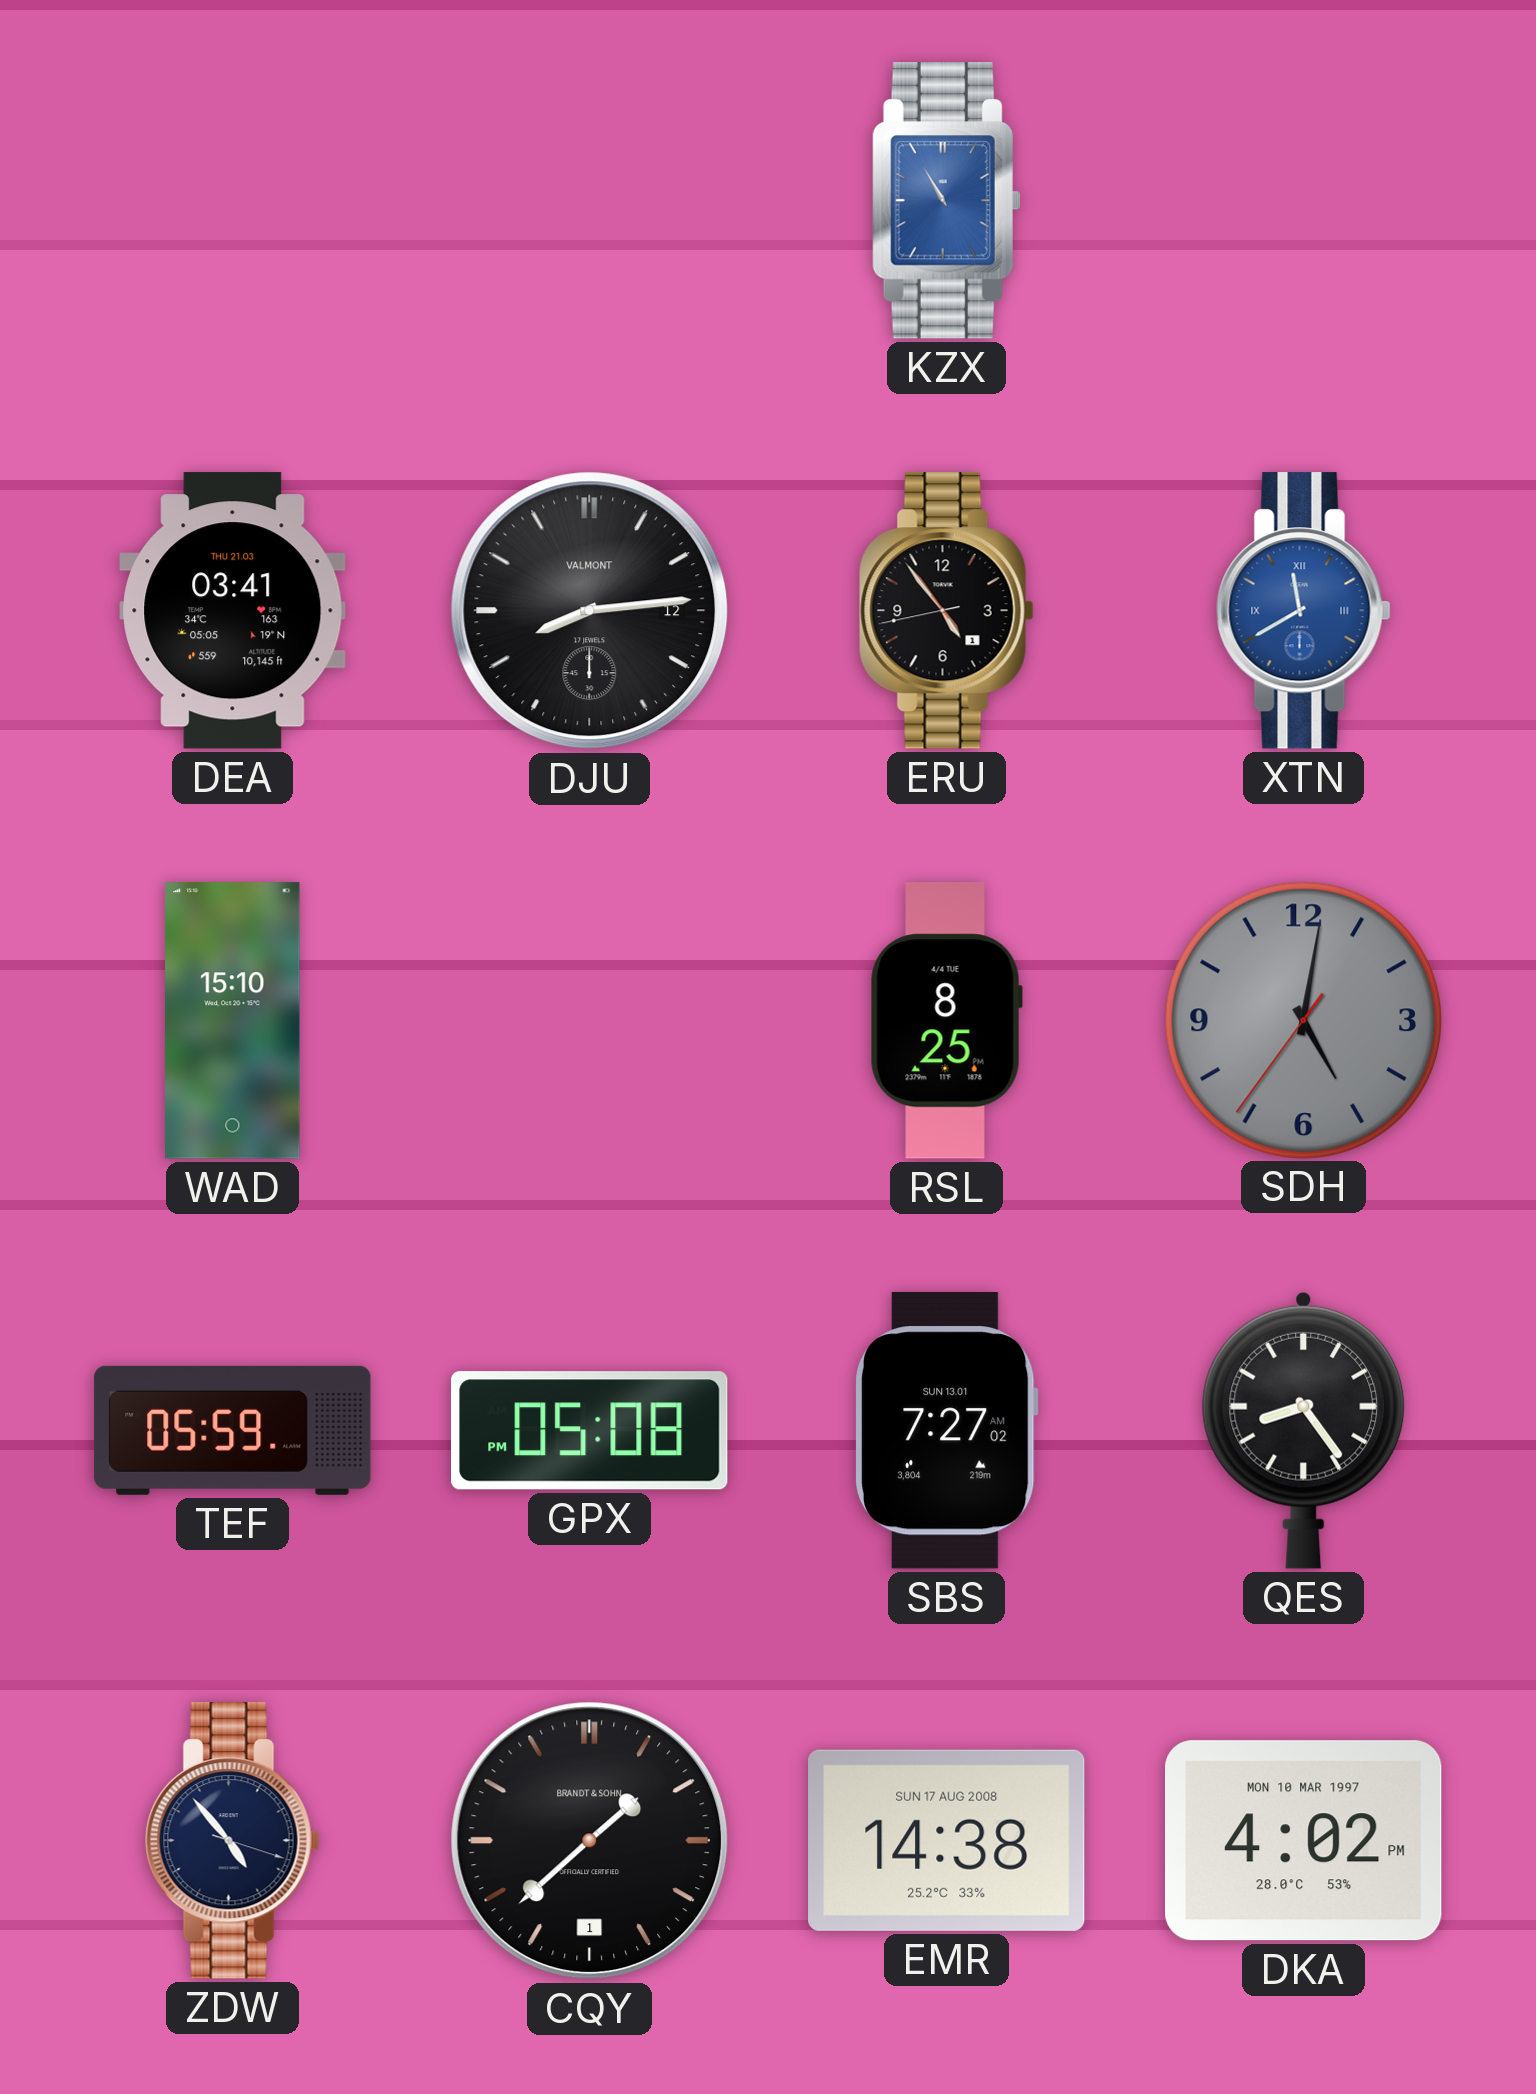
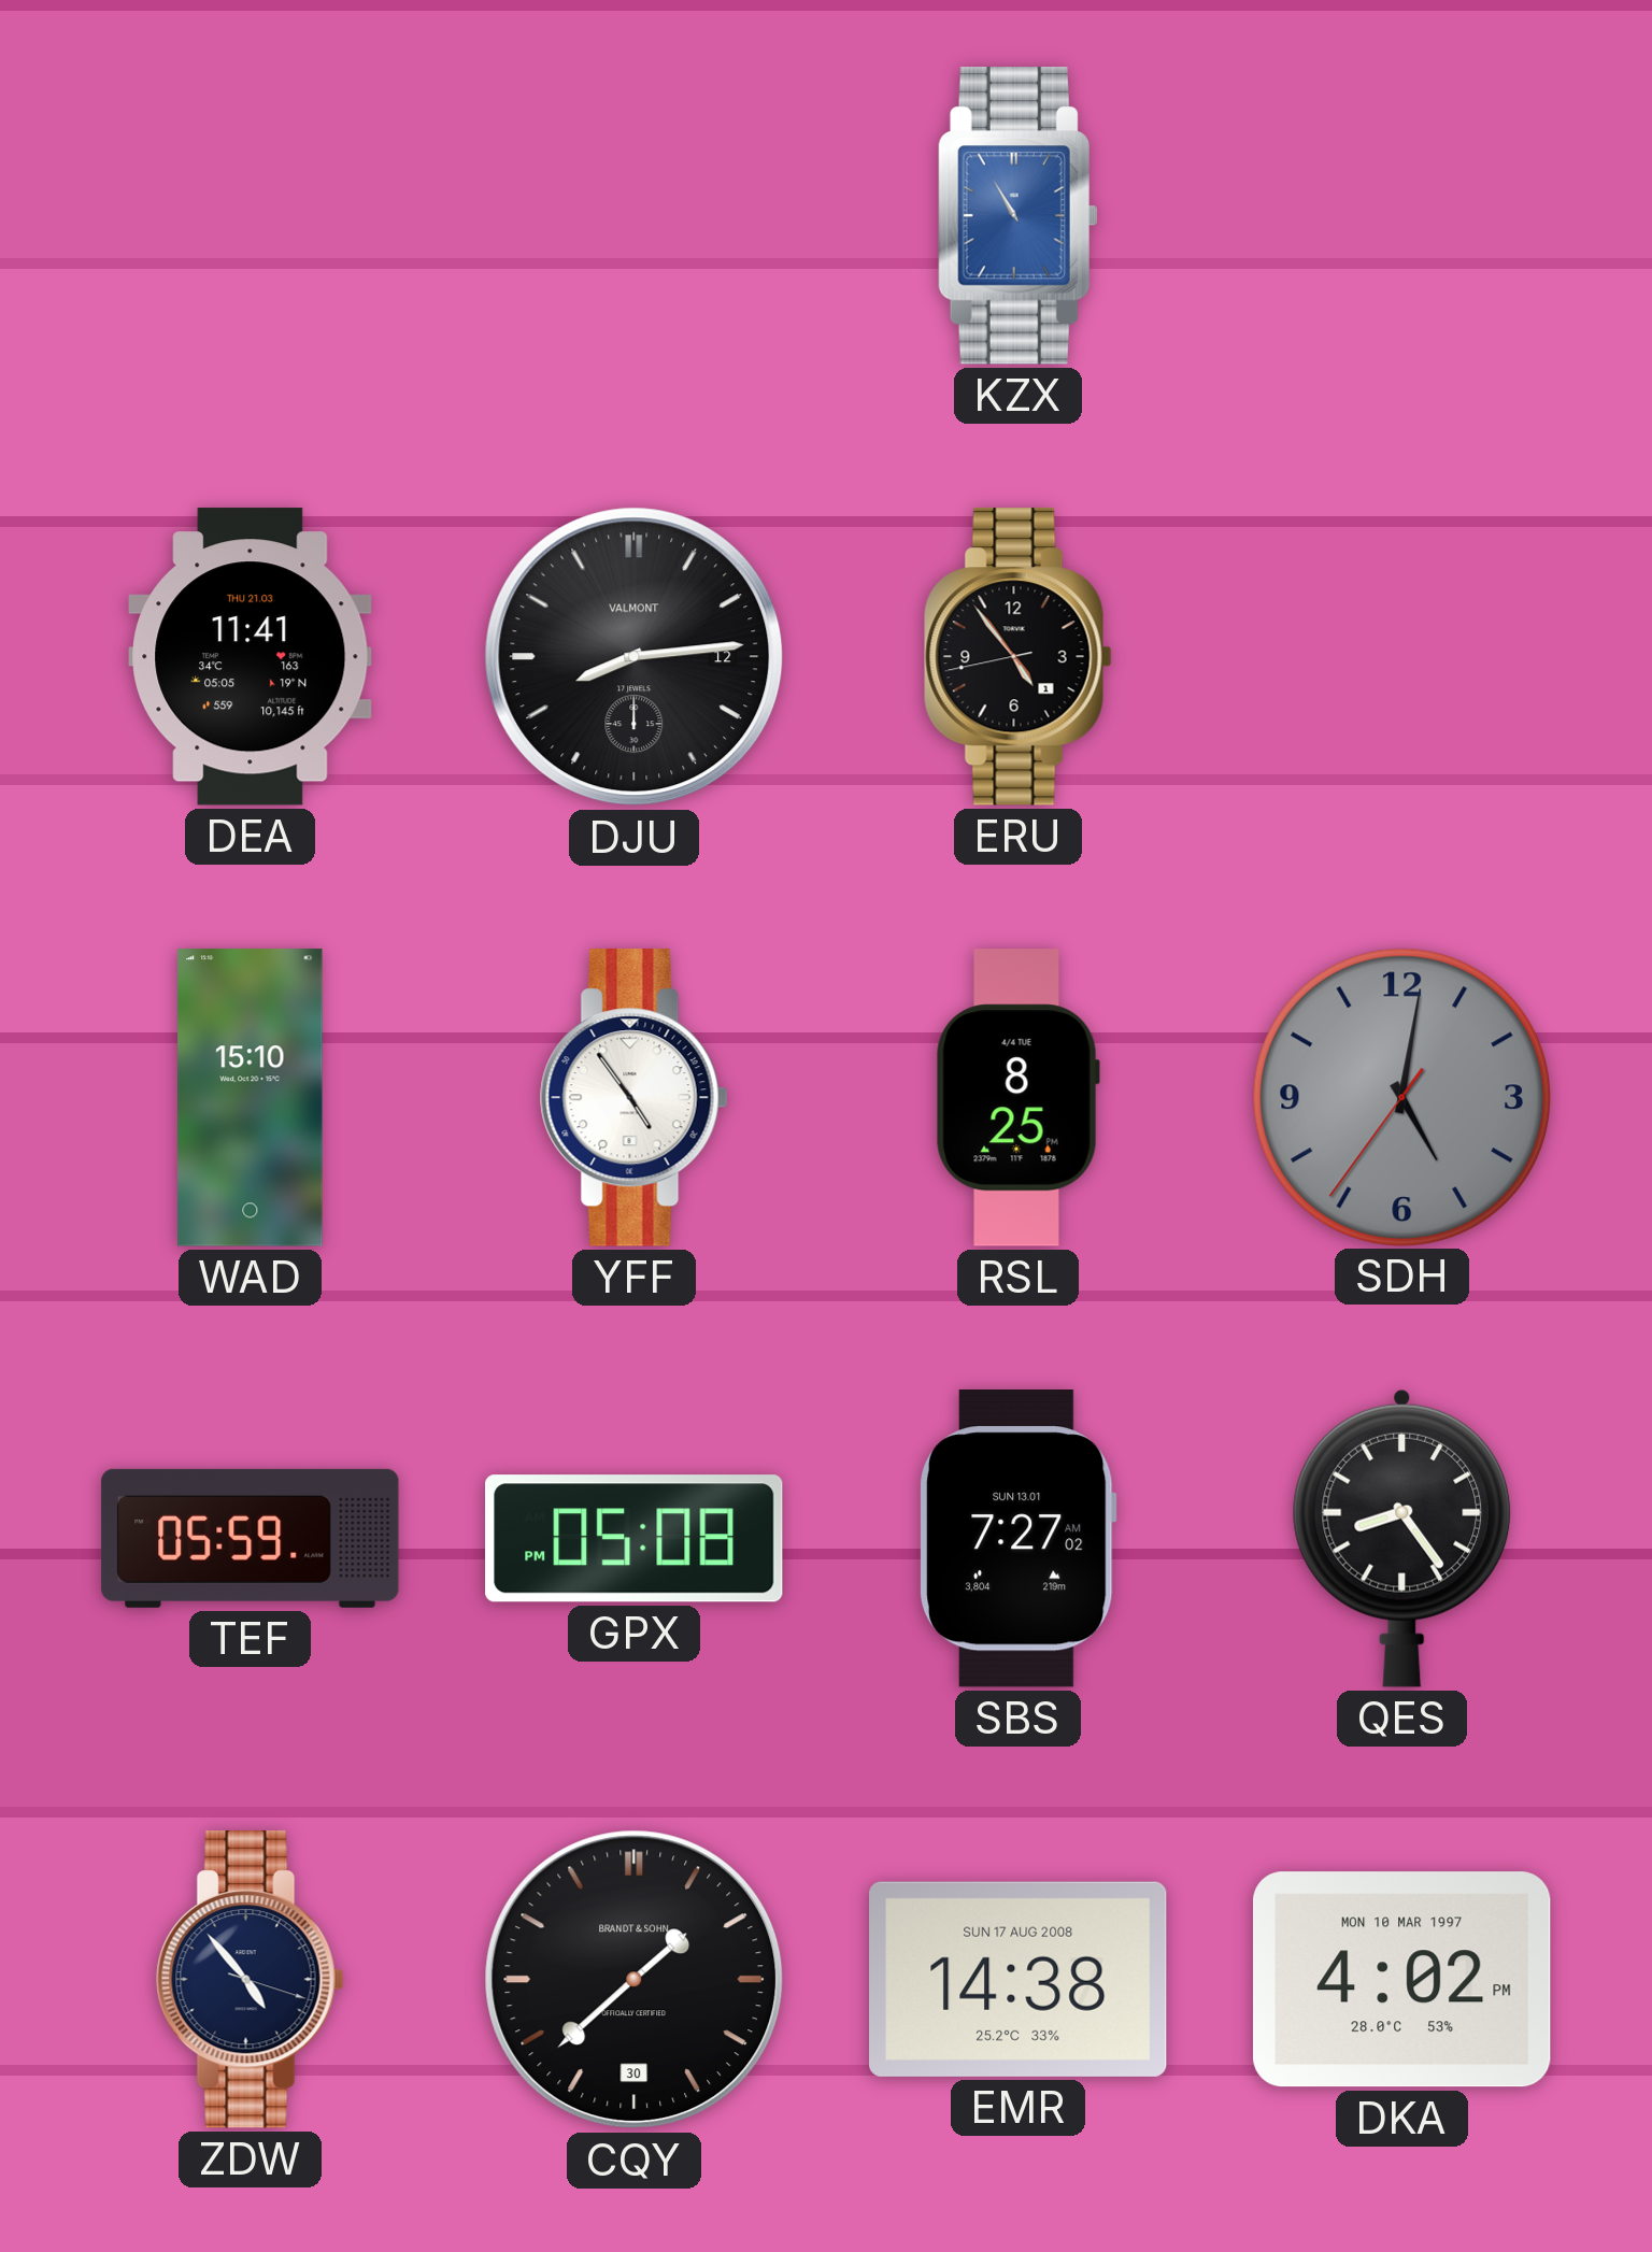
DEA: 03:41 -> 11:41 (251, 657)
XTN: 11:40 -> none (1303, 611)
YFF: none -> 4:54 (633, 1098)
CQY date: 1 -> 30 (635, 1980)
